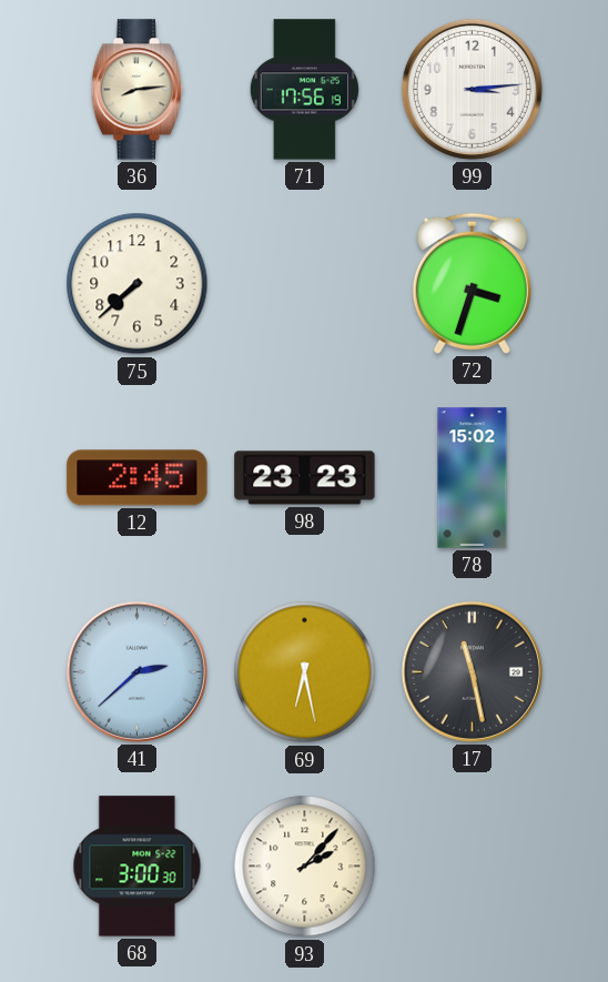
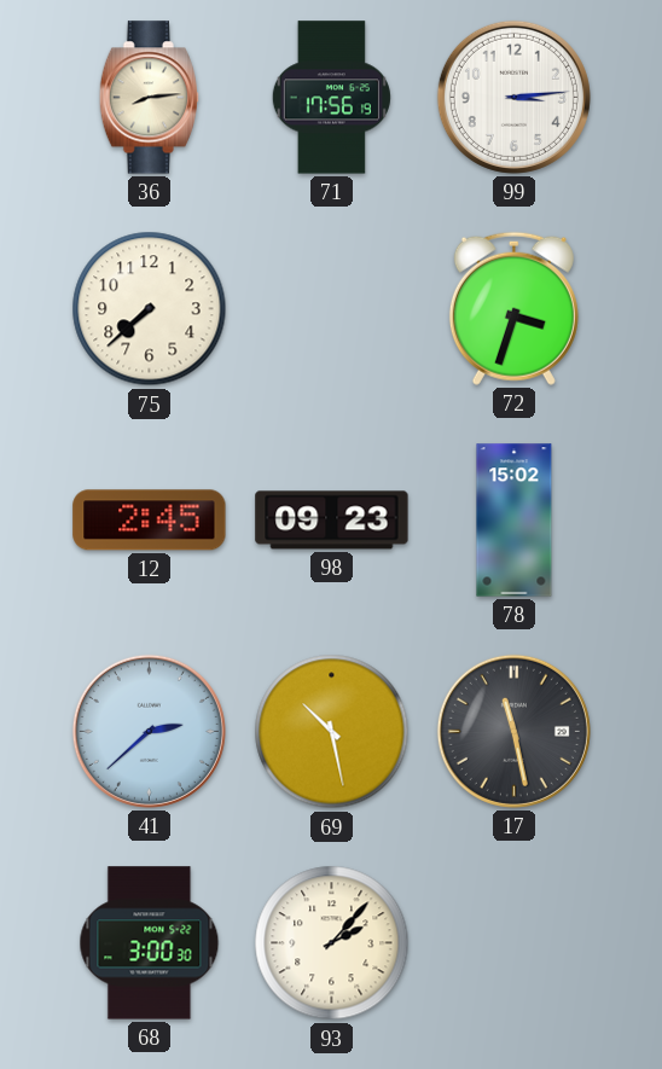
98: 23:23 -> 09:23 (332, 521)
69: 6:28 -> 10:28 (332, 732)
